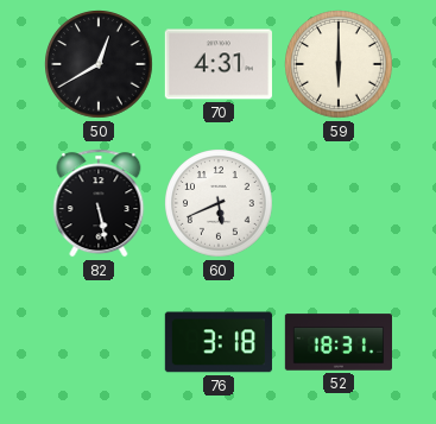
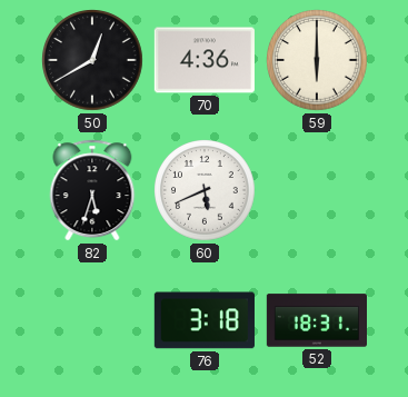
70: 4:31 -> 4:36 (205, 60)
82: 5:28 -> 5:33 (92, 190)
